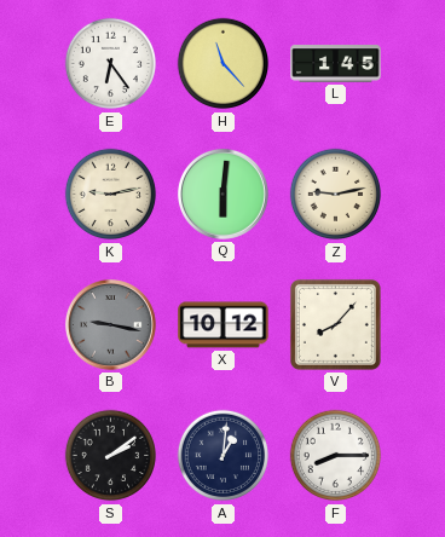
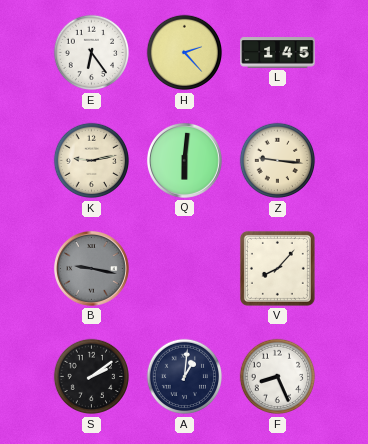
H: 11:23 -> 2:23 (185, 53)
Z: 9:13 -> 9:16 (278, 161)
X: 10:12 -> none (224, 325)
F: 8:15 -> 8:26 (278, 377)
